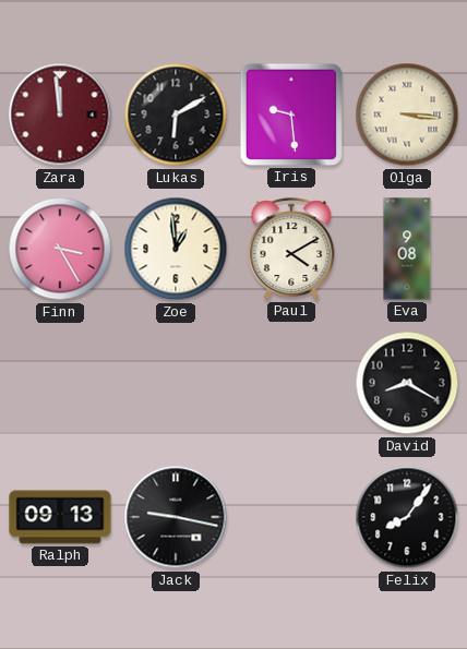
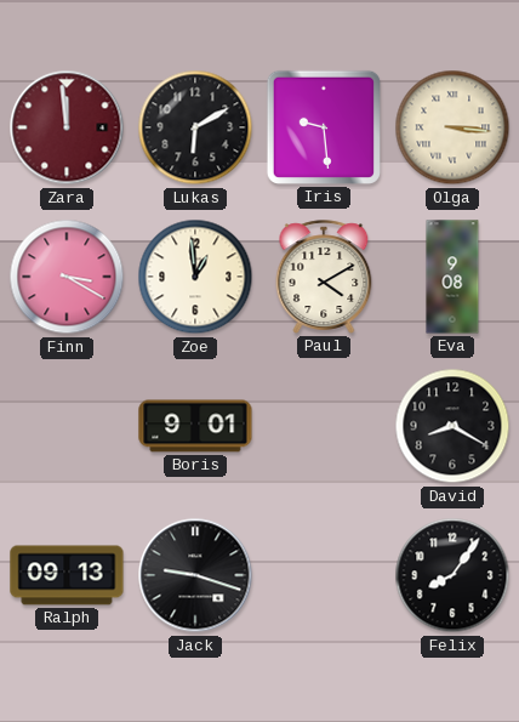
Finn: 3:25 -> 3:20 (67, 277)
Boris: none -> 9:01 (195, 426)
Jack: 9:17 -> 9:18 (195, 575)
